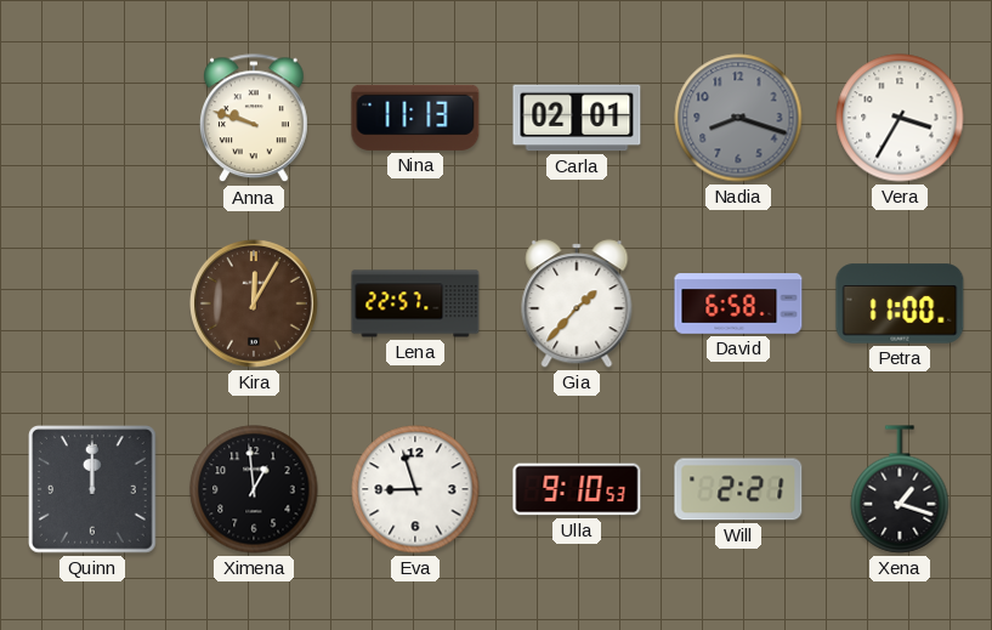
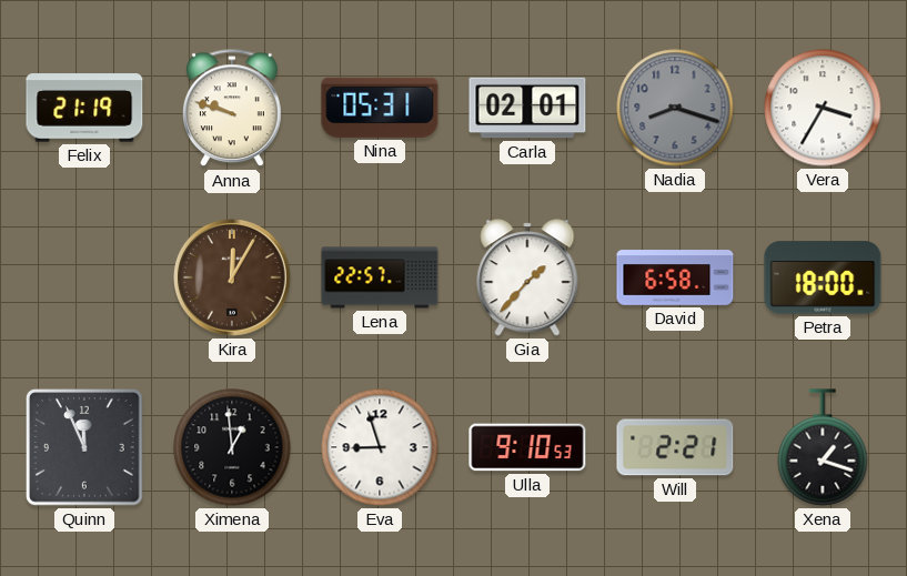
Felix: none -> 21:19 (84, 108)
Nina: 11:13 -> 05:31 (380, 108)
Petra: 11:00 -> 18:00 (823, 277)
Quinn: 12:00 -> 11:56 (85, 448)
